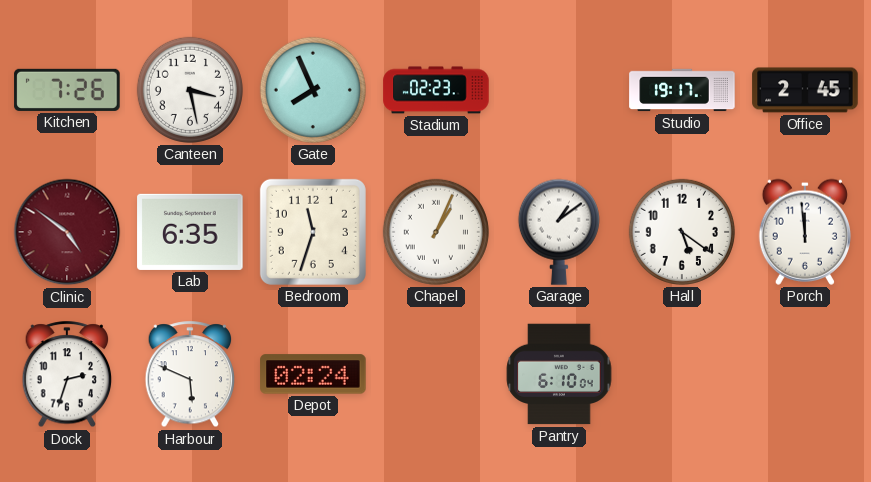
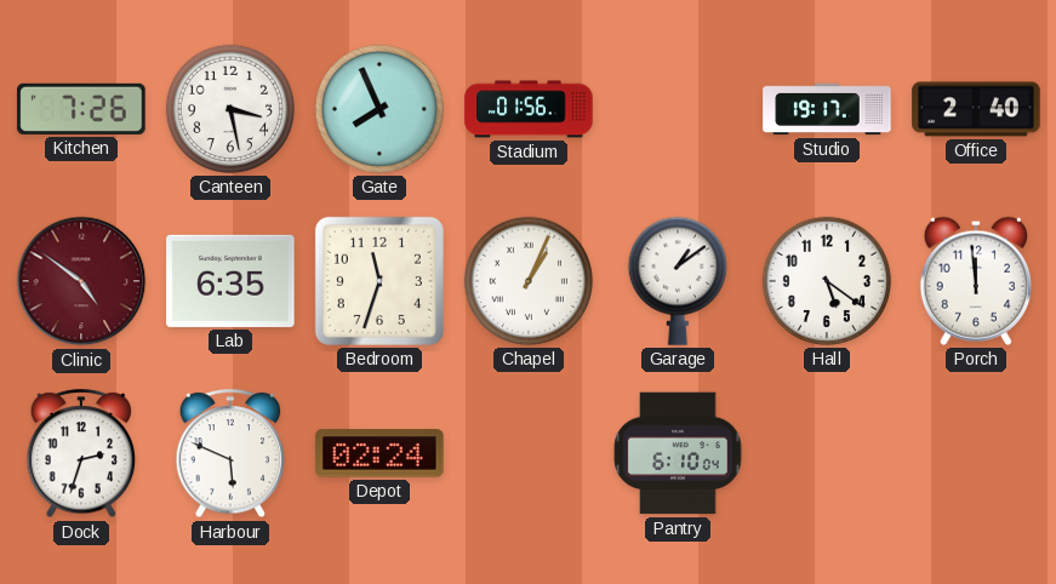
Stadium: 02:23 -> 01:56 (529, 109)
Office: 2:45 -> 2:40 (976, 109)
